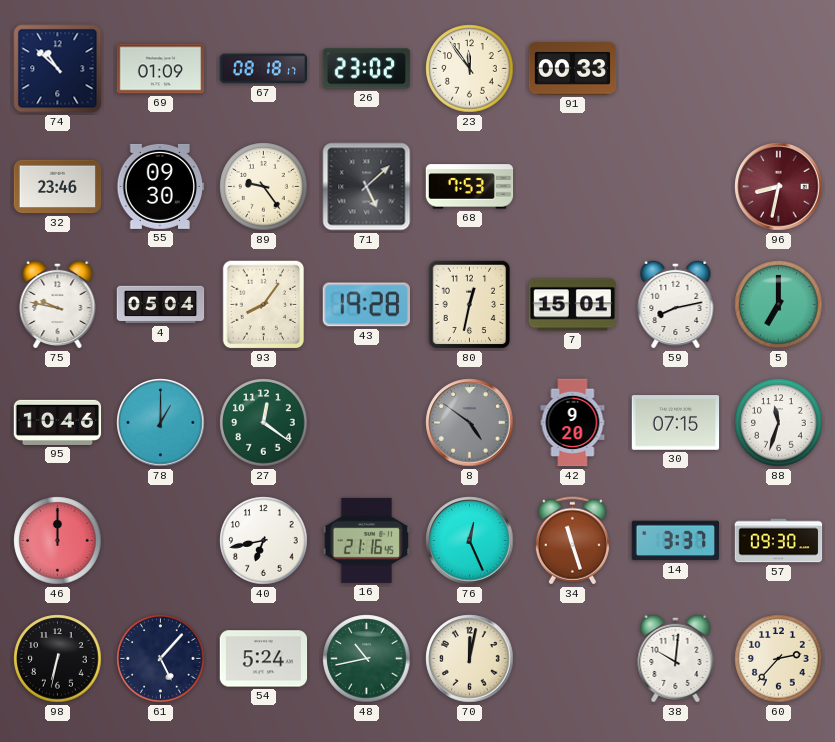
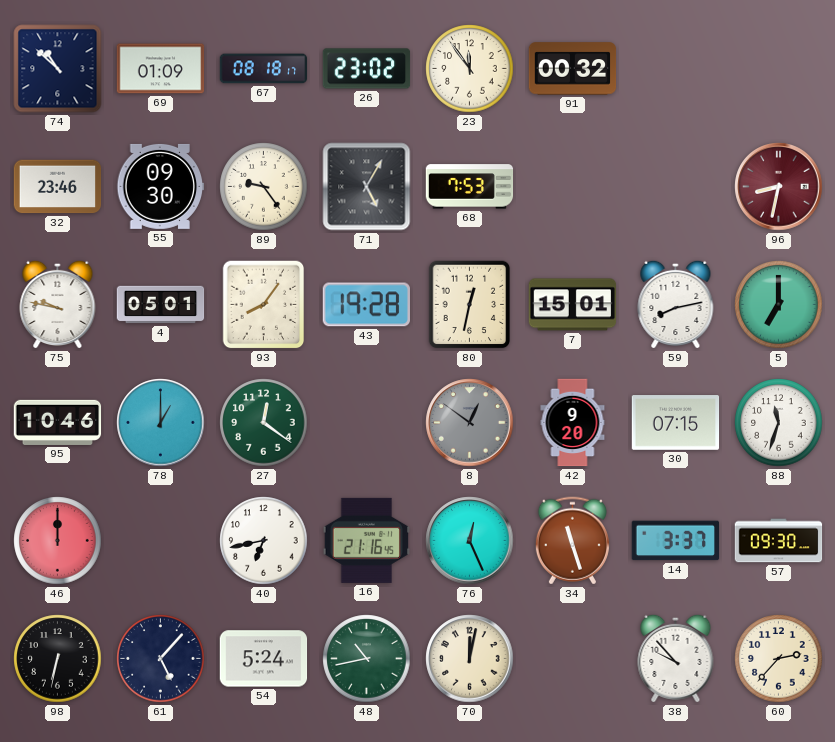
91: 00:33 -> 00:32 (573, 69)
71: 5:08 -> 5:05 (367, 187)
4: 05:04 -> 05:01 (161, 305)
8: 4:51 -> 12:51 (470, 423)
38: 10:01 -> 9:53 (676, 658)
